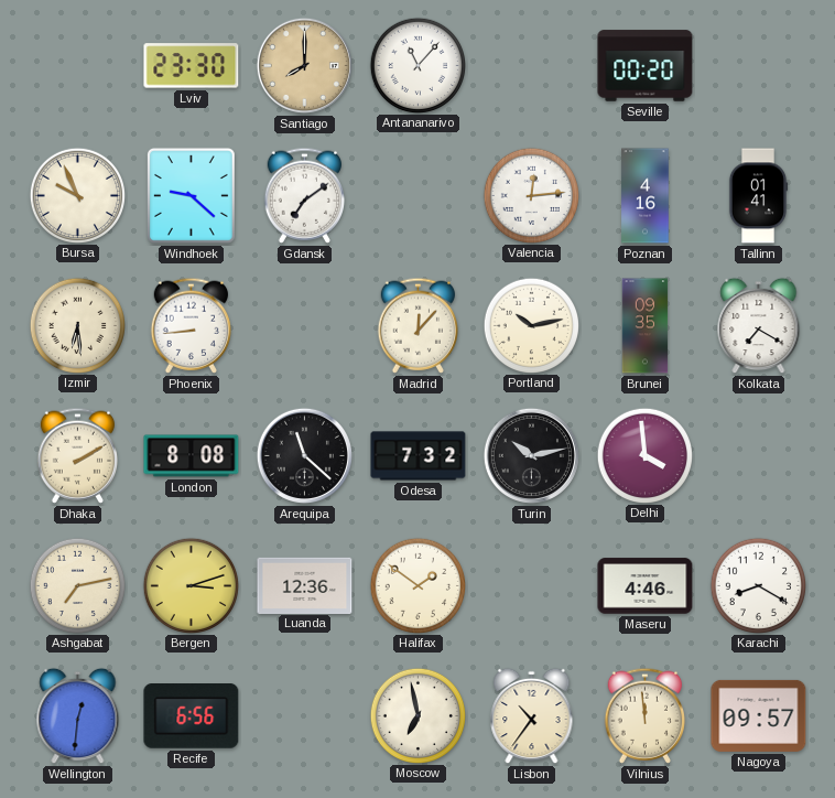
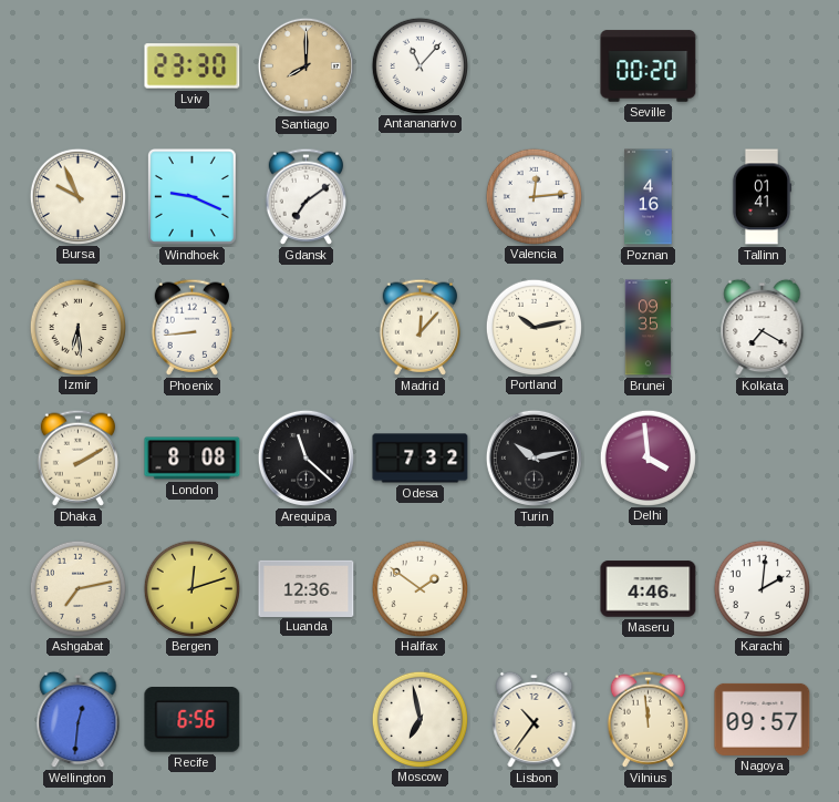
Windhoek: 9:22 -> 9:19 (191, 196)
Bergen: 3:12 -> 12:12 (191, 588)
Karachi: 8:20 -> 2:01 (762, 588)
